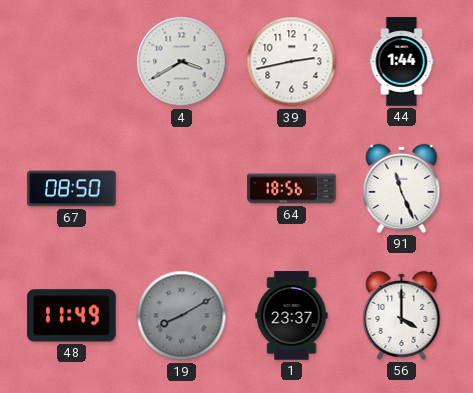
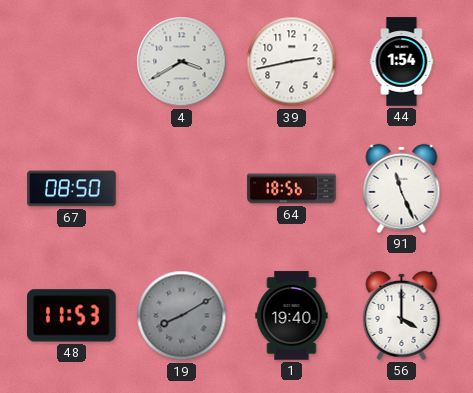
44: 1:44 -> 1:54 (402, 62)
48: 11:49 -> 11:53 (72, 316)
1: 23:37 -> 19:40 (292, 316)
